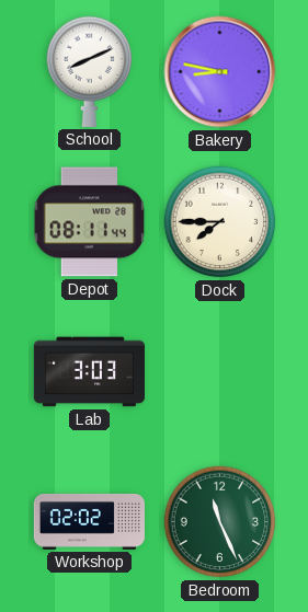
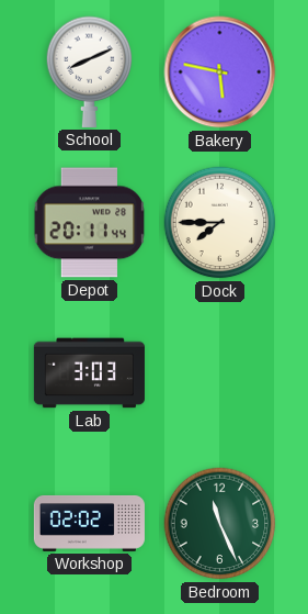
Bakery: 8:47 -> 5:47 (220, 72)
Depot: 08:11 -> 20:11 (90, 223)
